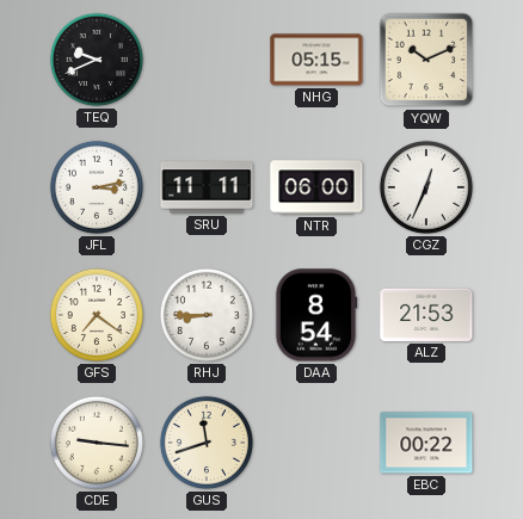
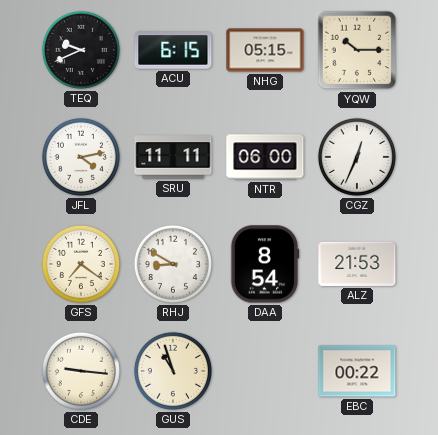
ACU: none -> 6:15 (173, 50)
YQW: 10:11 -> 10:15 (357, 50)
JFL: 3:13 -> 4:13 (81, 157)
RHJ: 8:45 -> 8:50 (173, 264)
GUS: 11:42 -> 10:57 (173, 371)
